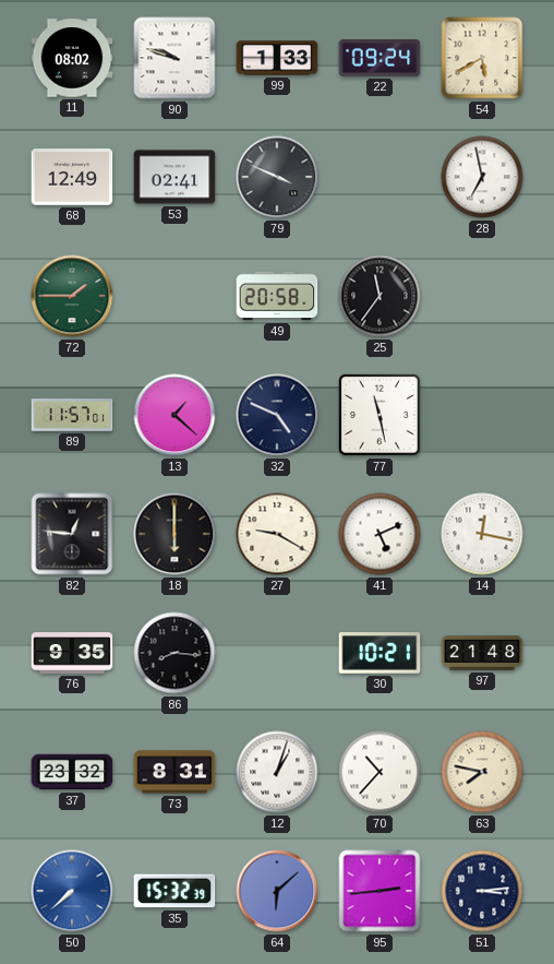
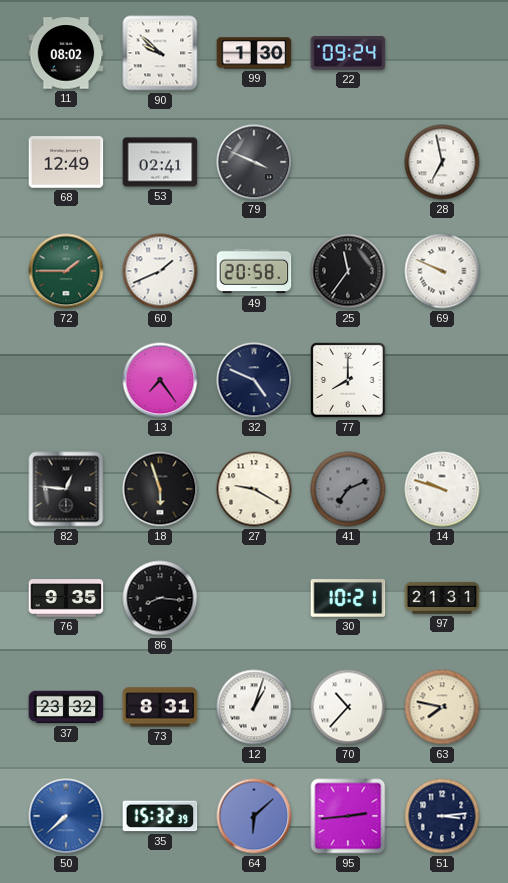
90: 9:48 -> 9:52 (160, 53)
99: 1:33 -> 1:30 (254, 53)
54: 5:40 -> none (482, 58)
60: none -> 1:41 (160, 271)
69: none -> 9:49 (442, 271)
89: 11:57 -> none (72, 415)
13: 1:22 -> 7:24 (160, 380)
77: 11:28 -> 8:00 (349, 381)
18: 6:00 -> 5:57 (160, 489)
41: 5:11 -> 7:11 (348, 489)
41 dial: white -> grey (348, 489)
14: 12:17 -> 9:48 (442, 489)
97: 21:48 -> 21:31 (442, 598)
